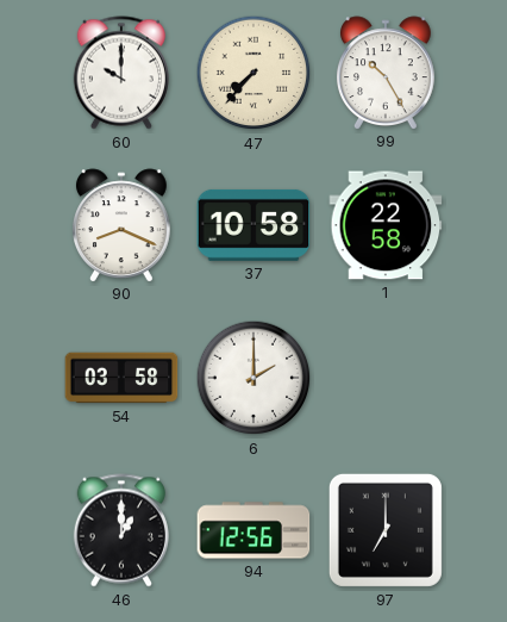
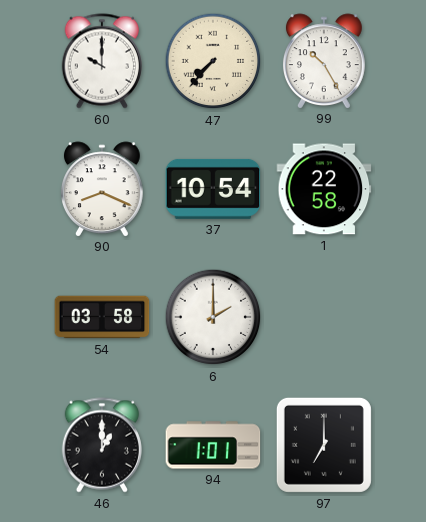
37: 10:58 -> 10:54 (213, 189)
94: 12:56 -> 1:01 (213, 445)
